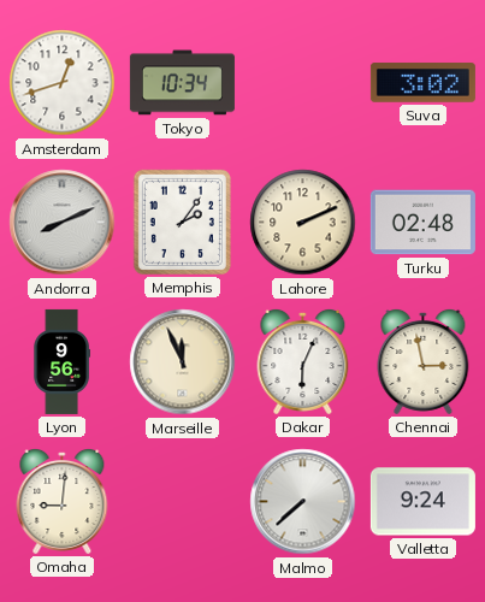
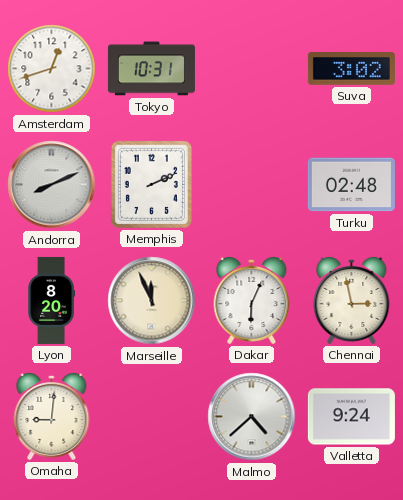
Tokyo: 10:34 -> 10:31 (151, 69)
Memphis: 2:06 -> 2:11 (151, 184)
Lahore: 2:11 -> none (303, 223)
Lyon: 9:56 -> 8:20 (51, 300)
Malmo: 7:38 -> 4:38 (252, 417)
